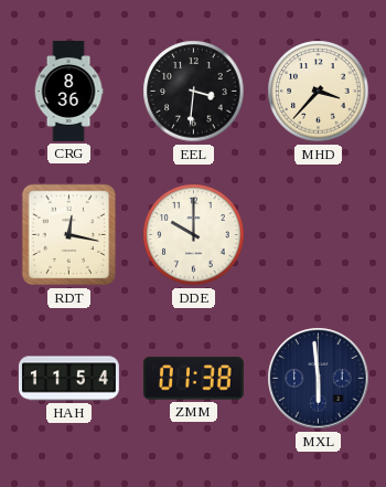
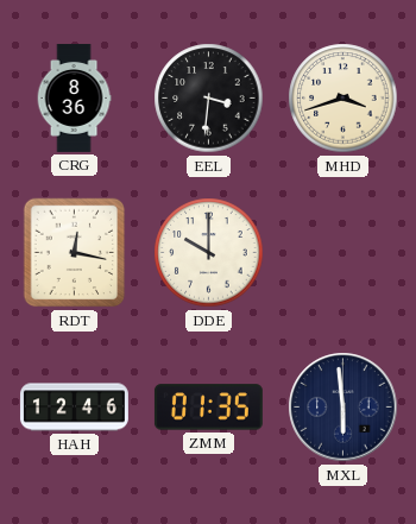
MHD: 3:37 -> 3:42 (343, 99)
HAH: 11:54 -> 12:46 (74, 408)
ZMM: 01:38 -> 01:35 (208, 408)
